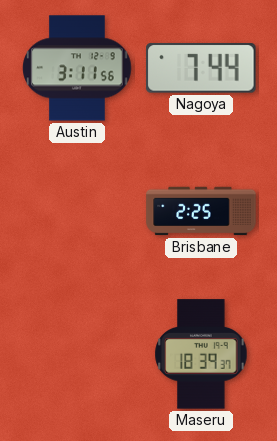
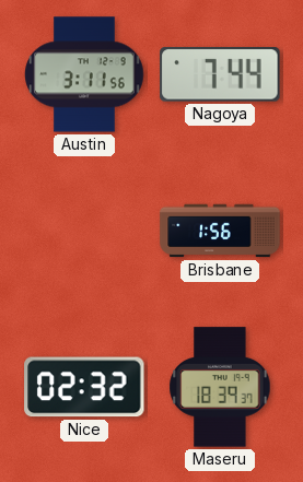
Brisbane: 2:25 -> 1:56 (220, 231)
Nice: none -> 02:32 (84, 387)
